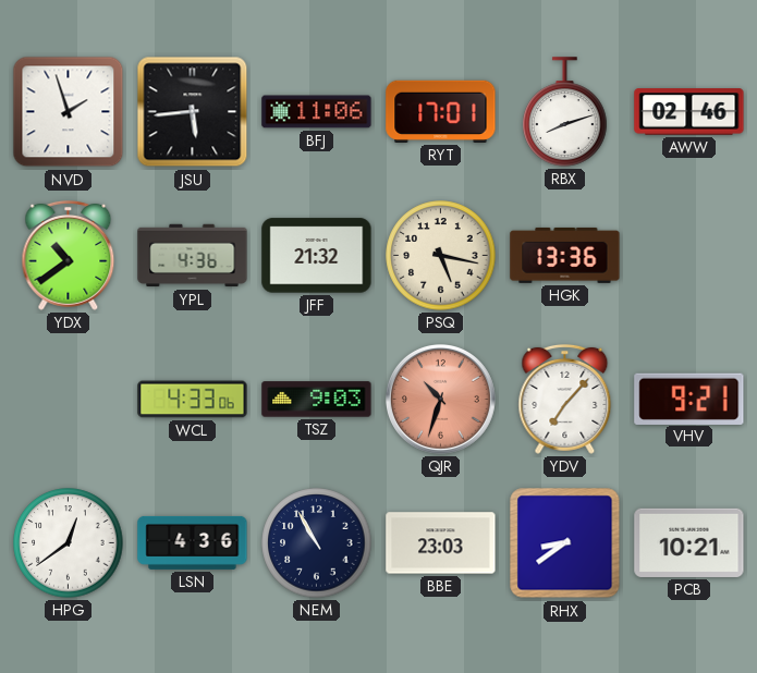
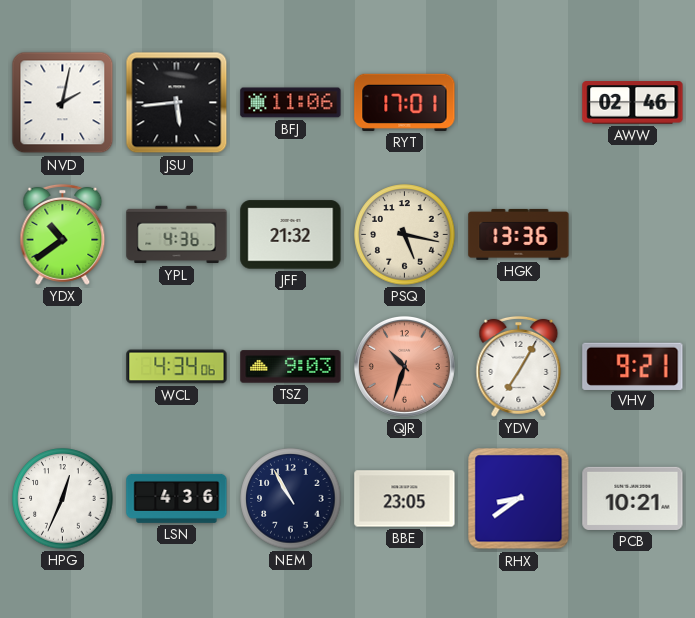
NVD: 1:57 -> 2:02 (63, 103)
RBX: 8:12 -> none (565, 112)
WCL: 4:33 -> 4:34 (177, 367)
YDV: 7:07 -> 7:05 (519, 366)
HPG: 12:39 -> 12:34 (63, 499)
BBE: 23:03 -> 23:05 (405, 499)
